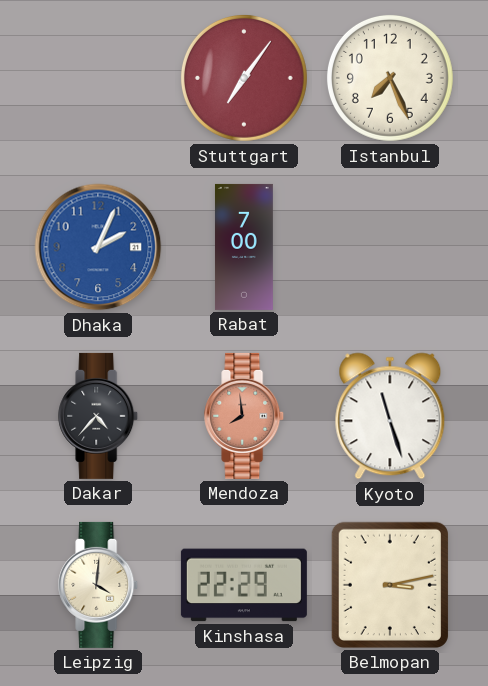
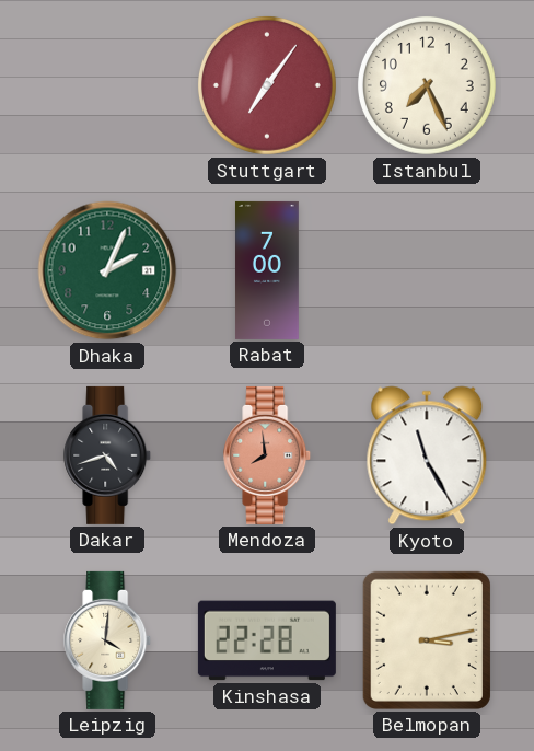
Dhaka dial: blue -> green (107, 270)
Dakar: 4:37 -> 4:42 (108, 455)
Kyoto: 11:27 -> 11:25 (427, 455)
Kinshasa: 22:29 -> 22:28 (267, 640)
